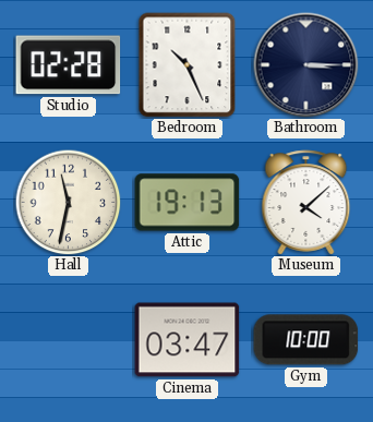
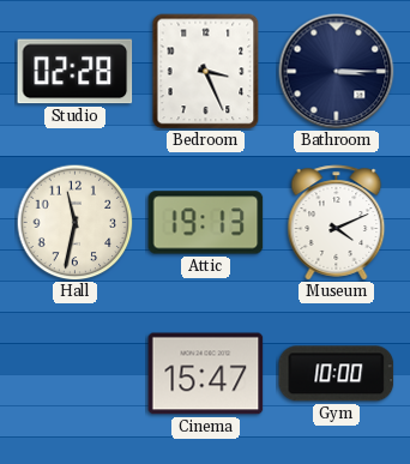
Bedroom: 10:26 -> 3:26 (206, 72)
Museum: 4:08 -> 4:11 (337, 223)
Cinema: 03:47 -> 15:47 (206, 374)
